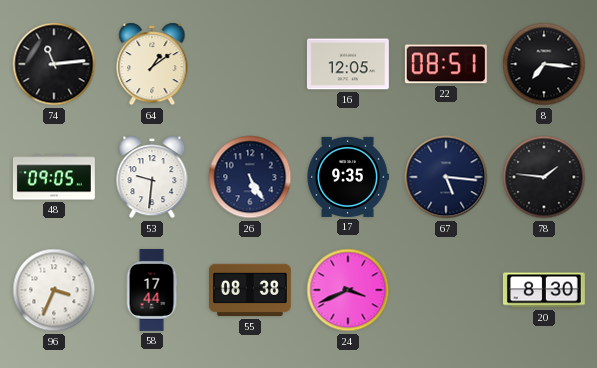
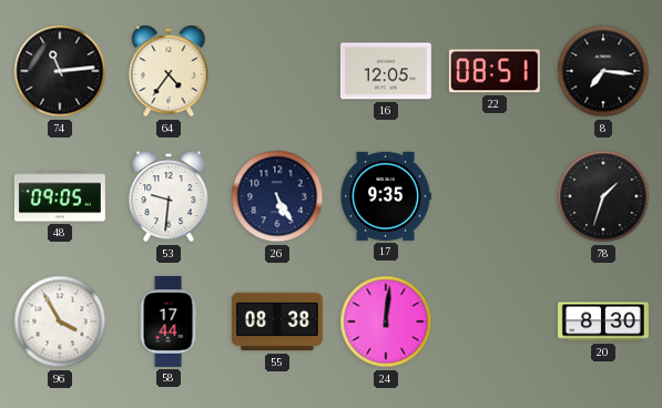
64: 1:09 -> 4:36 (169, 71)
67: 5:16 -> none (446, 177)
78: 1:46 -> 1:33 (603, 196)
96: 3:34 -> 3:55 (60, 322)
24: 3:41 -> 12:01 (386, 322)
